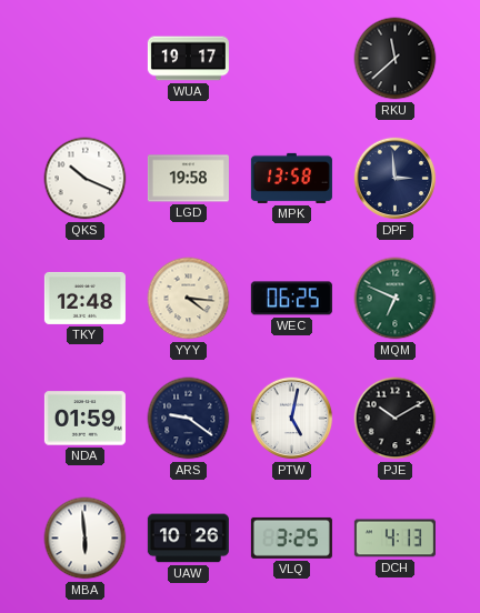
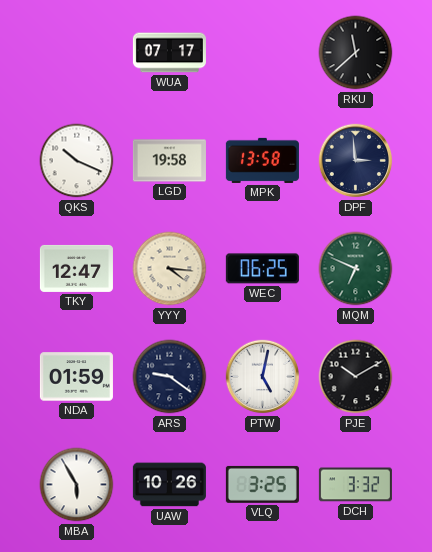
WUA: 19:17 -> 07:17 (169, 53)
TKY: 12:48 -> 12:47 (76, 268)
MBA: 5:59 -> 5:55 (77, 485)
DCH: 4:13 -> 3:32 (355, 485)
